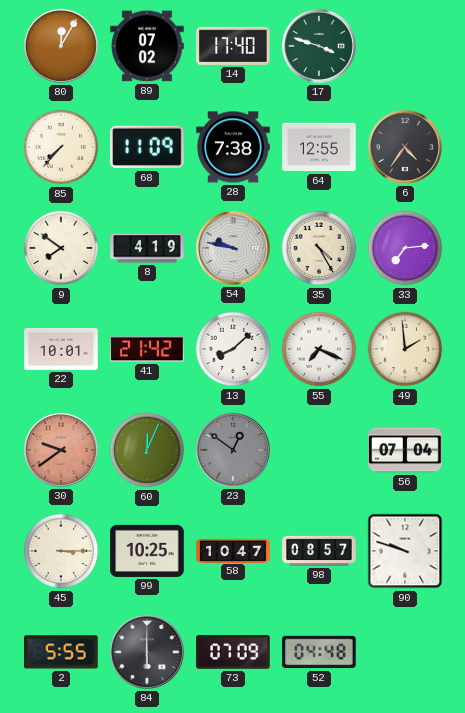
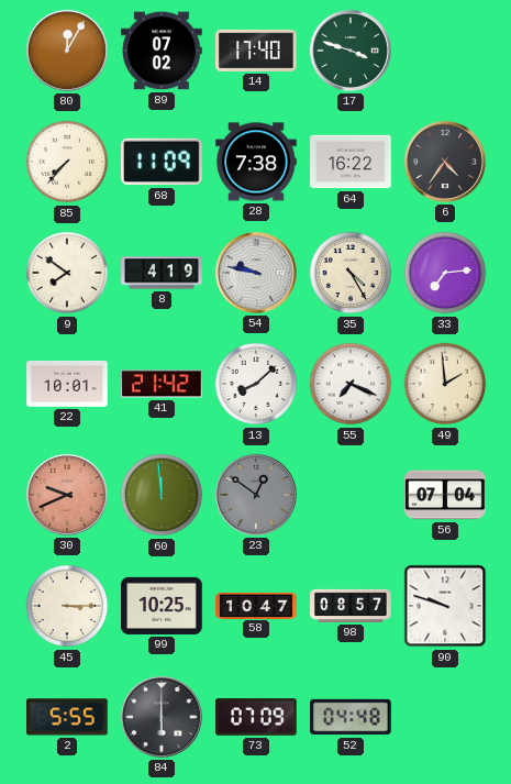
64: 12:55 -> 16:22 (351, 162)
30: 9:39 -> 9:41 (67, 495)
60: 12:04 -> 11:59 (162, 495)
